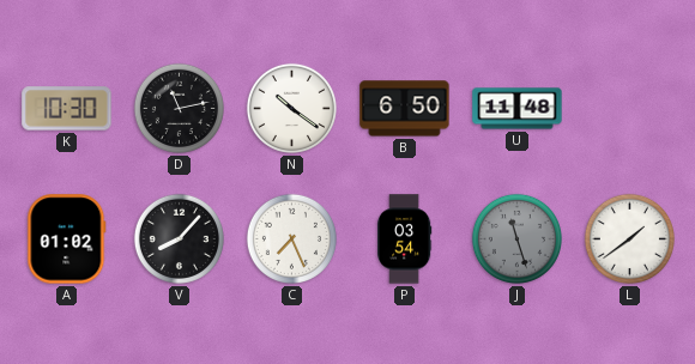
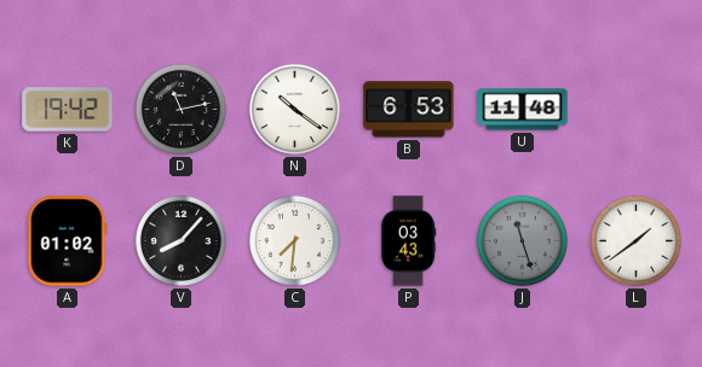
K: 10:30 -> 19:42 (68, 110)
B: 6:50 -> 6:53 (409, 110)
C: 7:26 -> 7:31 (294, 240)
P: 03:54 -> 03:43 (408, 241)
